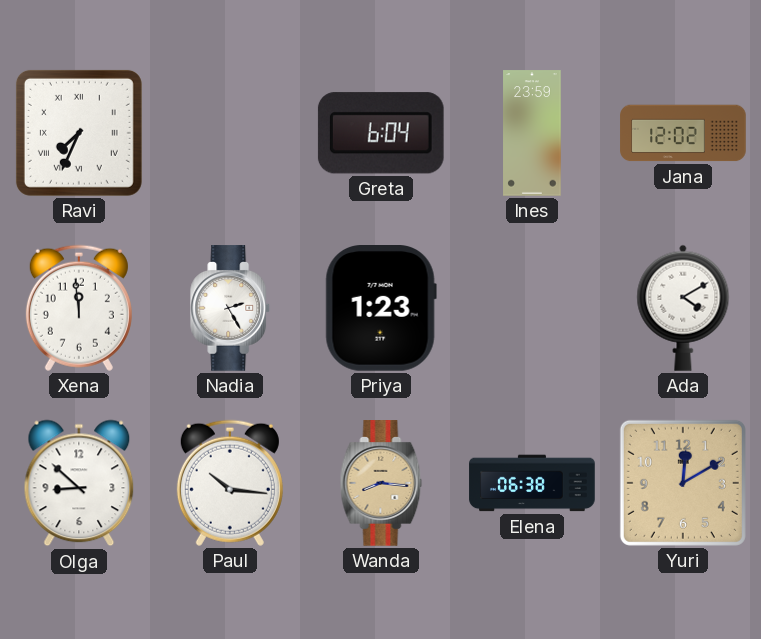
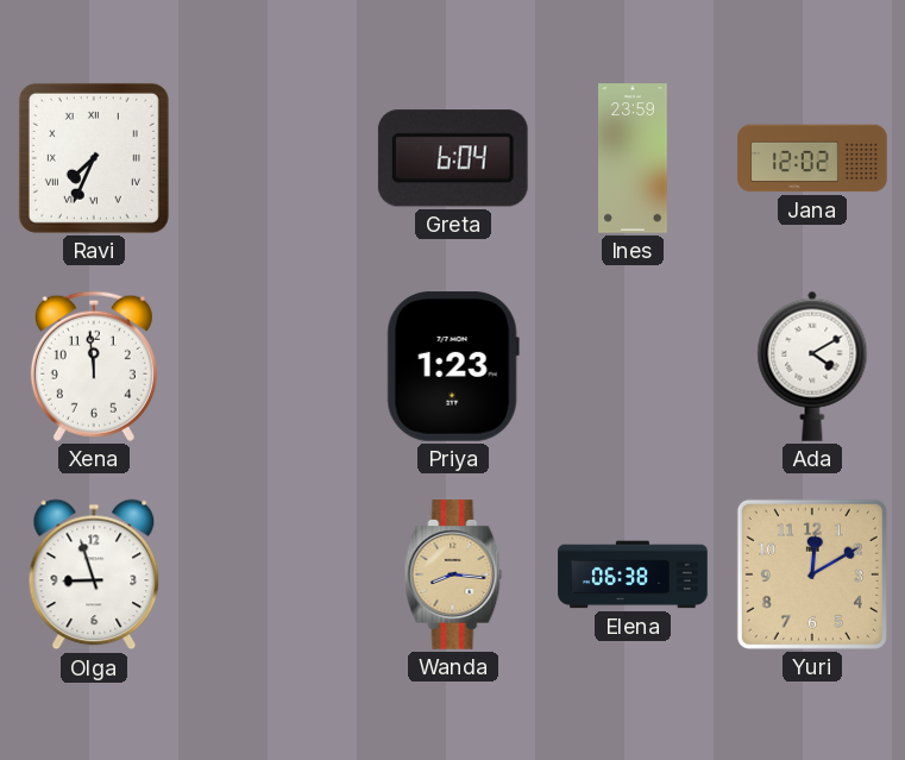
Nadia: 2:25 -> none (231, 308)
Olga: 8:52 -> 8:57 (94, 574)
Paul: 10:16 -> none (230, 483)
